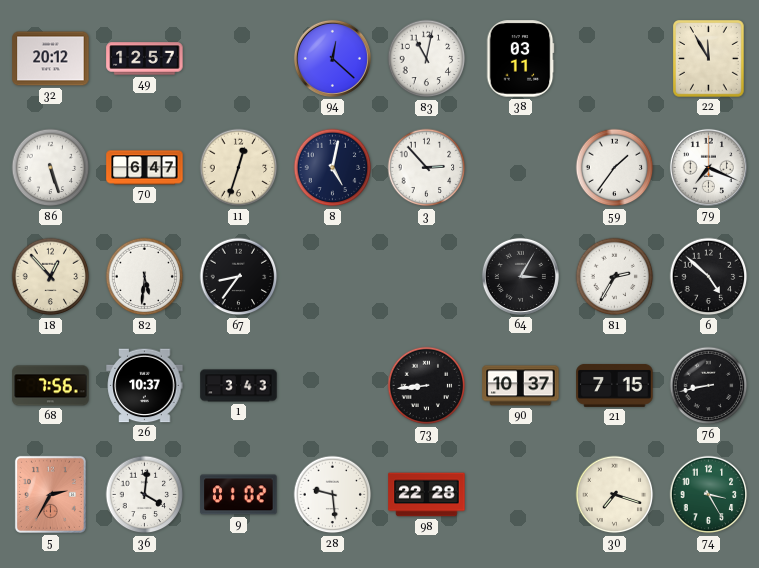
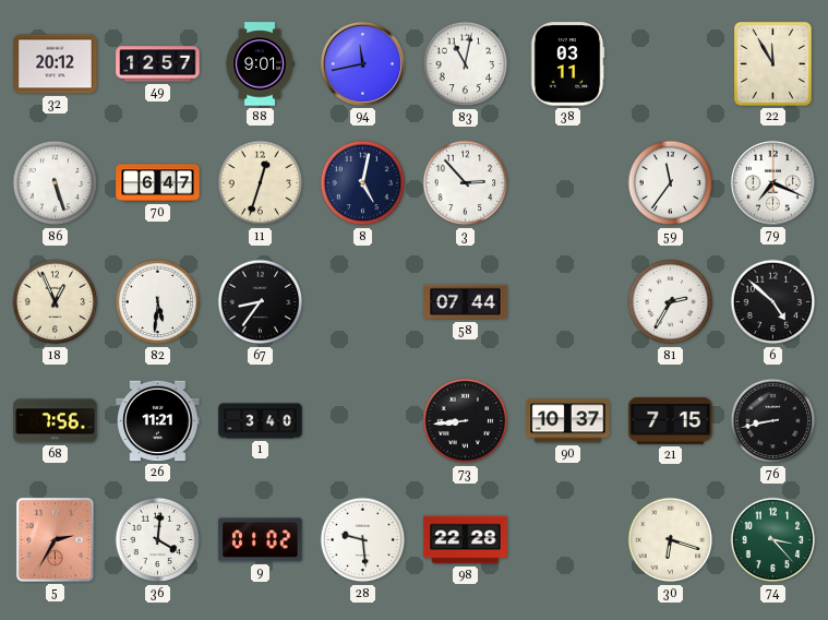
88: none -> 9:01 (260, 64)
94: 12:22 -> 11:43 (362, 63)
59: 1:36 -> 11:36 (671, 183)
18: 12:53 -> 12:56 (56, 302)
58: none -> 07:44 (466, 302)
64: 3:05 -> none (520, 276)
26: 10:37 -> 11:21 (158, 421)
1: 3:43 -> 3:40 (261, 421)
30: 7:18 -> 6:18 (671, 540)
74: 3:25 -> 3:23 (773, 540)
